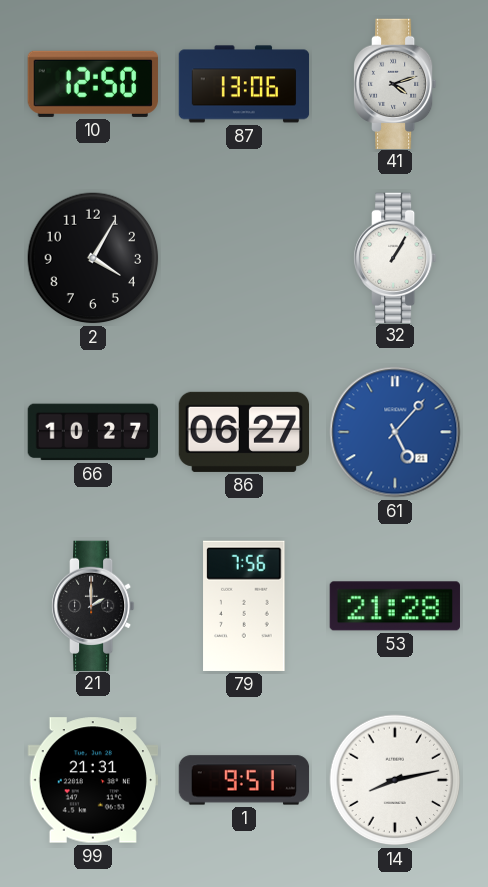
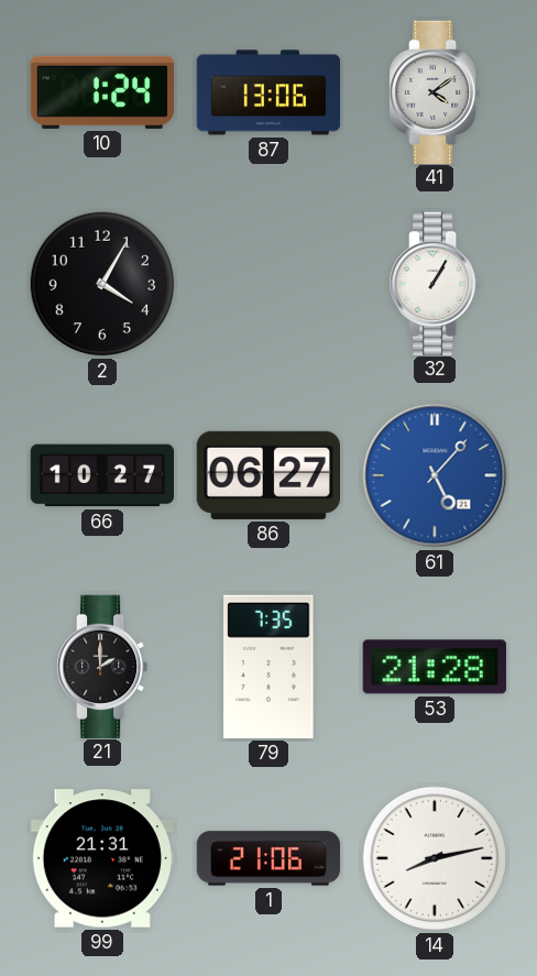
10: 12:50 -> 1:24 (102, 92)
41: 4:12 -> 4:09 (436, 91)
79: 7:56 -> 7:35 (268, 667)
1: 9:51 -> 21:06 (268, 858)
